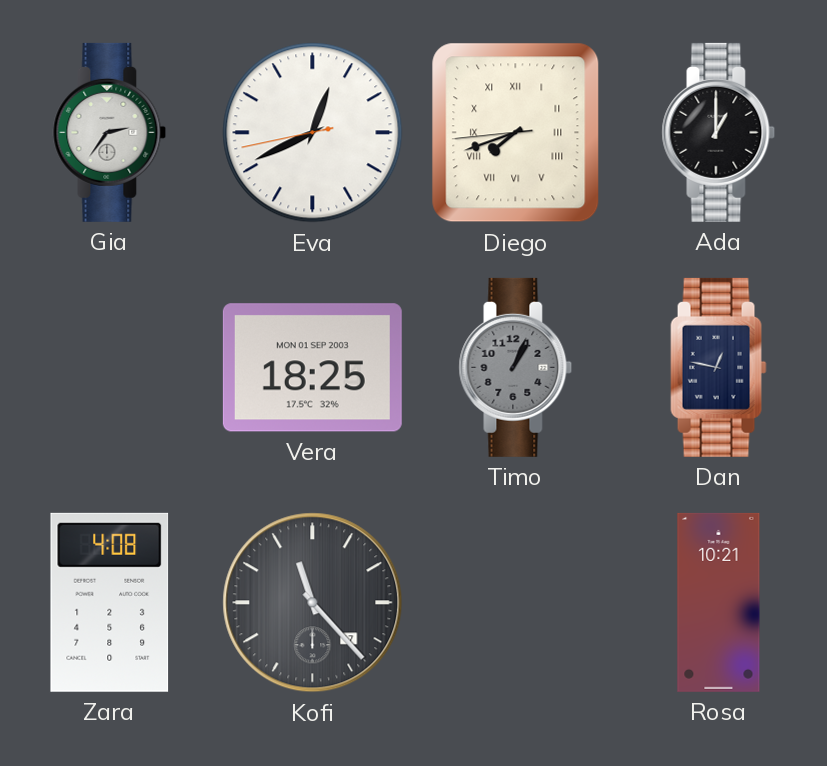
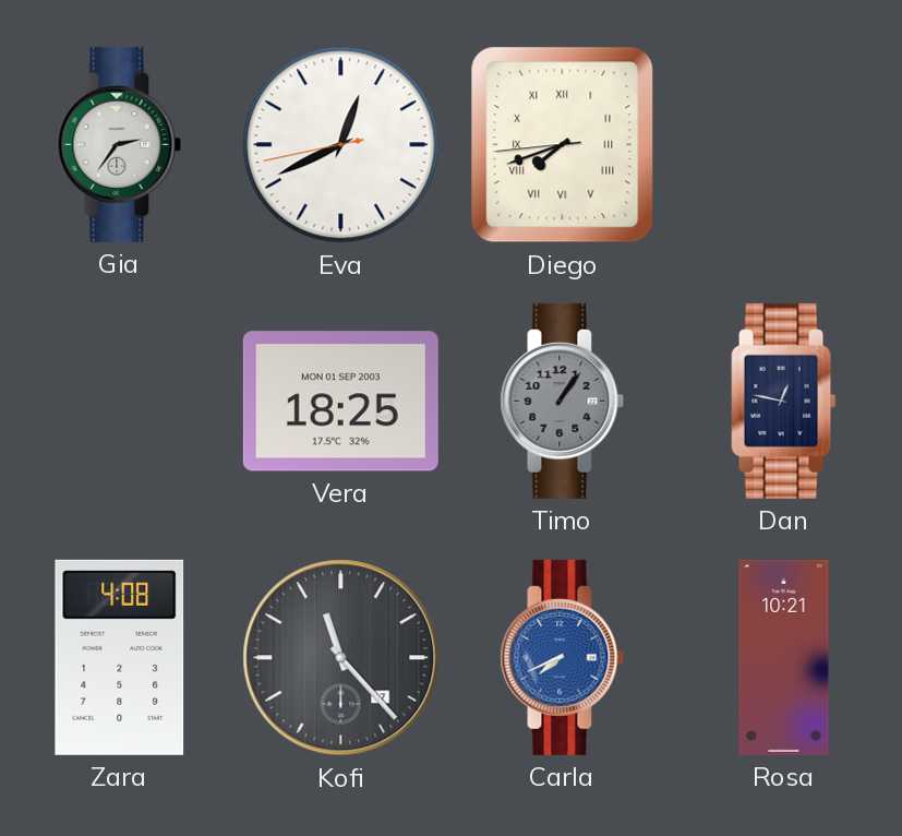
Ada: 1:00 -> none (719, 132)
Timo: 1:04 -> 1:06 (563, 401)
Carla: none -> 7:41 (563, 657)
